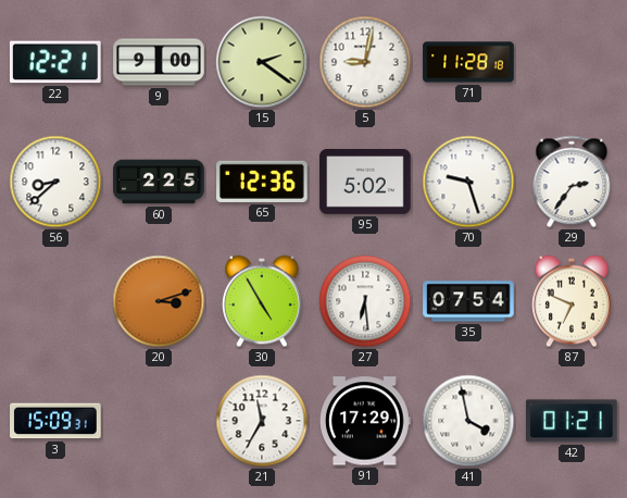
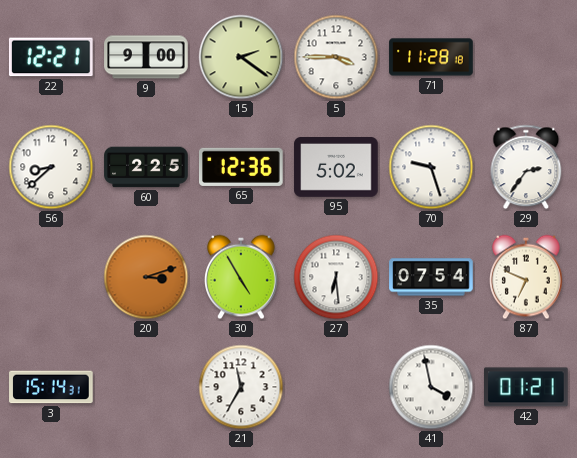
5: 9:02 -> 3:45 (336, 57)
3: 15:09 -> 15:14 (51, 387)
91: 17:29 -> none (365, 421)
